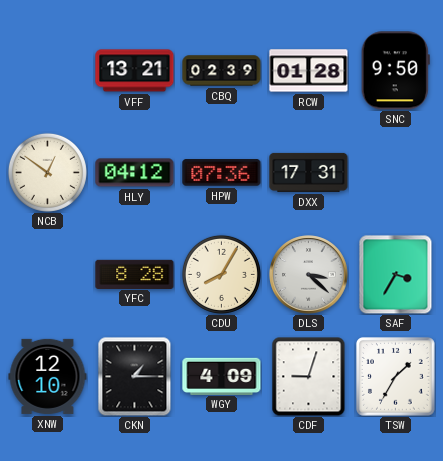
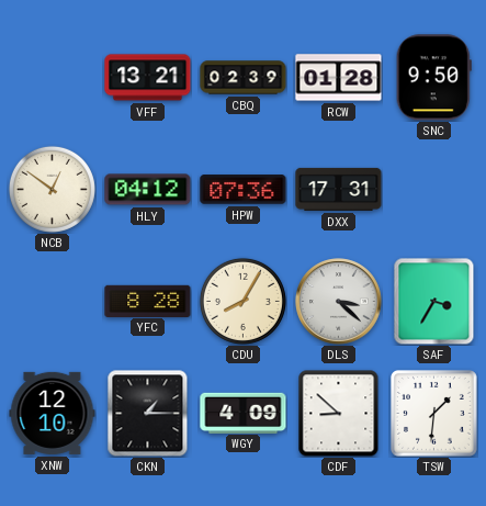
CDF: 9:03 -> 8:52 (339, 414)
TSW: 1:35 -> 1:31 (434, 414)
